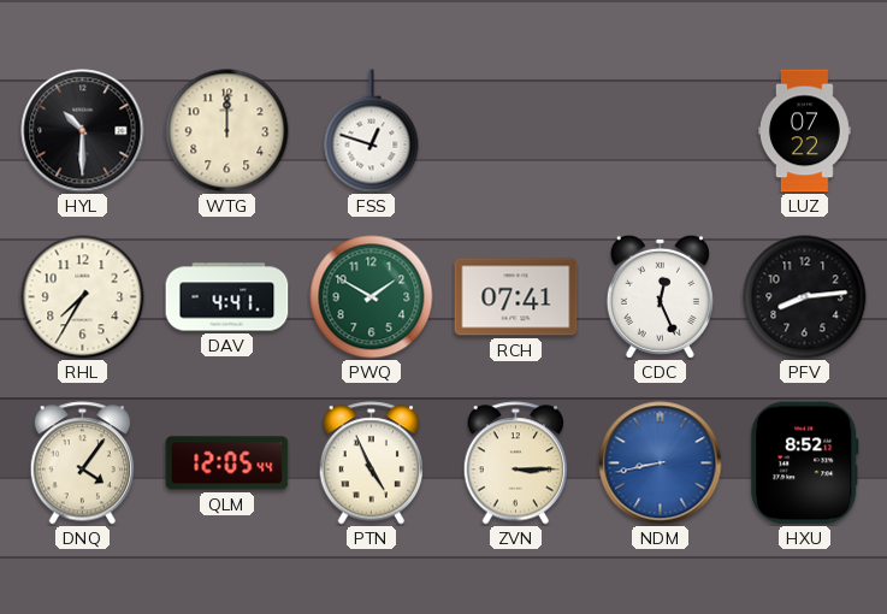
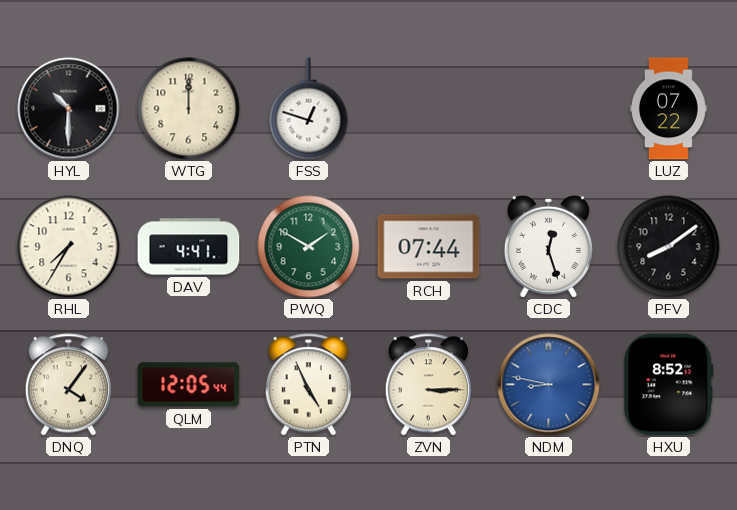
RCH: 07:41 -> 07:44 (429, 247)
CDC: 12:26 -> 12:27 (548, 246)
PFV: 8:14 -> 8:09 (669, 247)
NDM: 8:43 -> 8:47 (549, 385)
